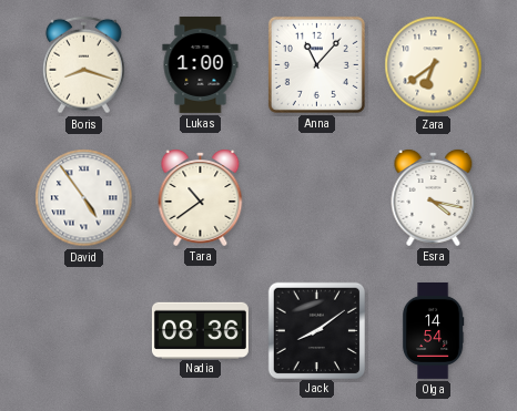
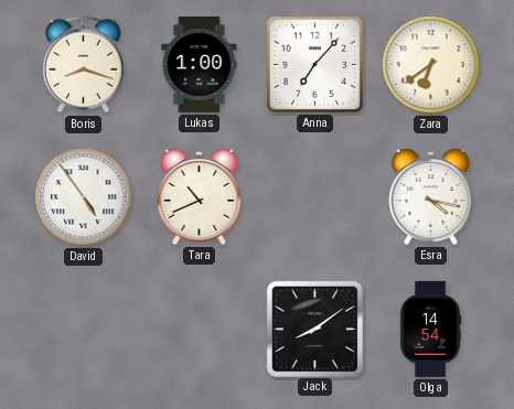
Anna: 11:07 -> 7:07 (314, 64)
Tara: 10:39 -> 10:41 (200, 197)
Nadia: 08:36 -> none (200, 330)
